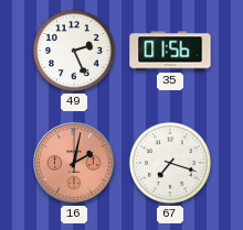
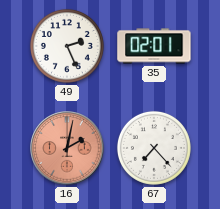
35: 01:56 -> 02:01 (154, 46)
67: 7:18 -> 7:23 (154, 148)
